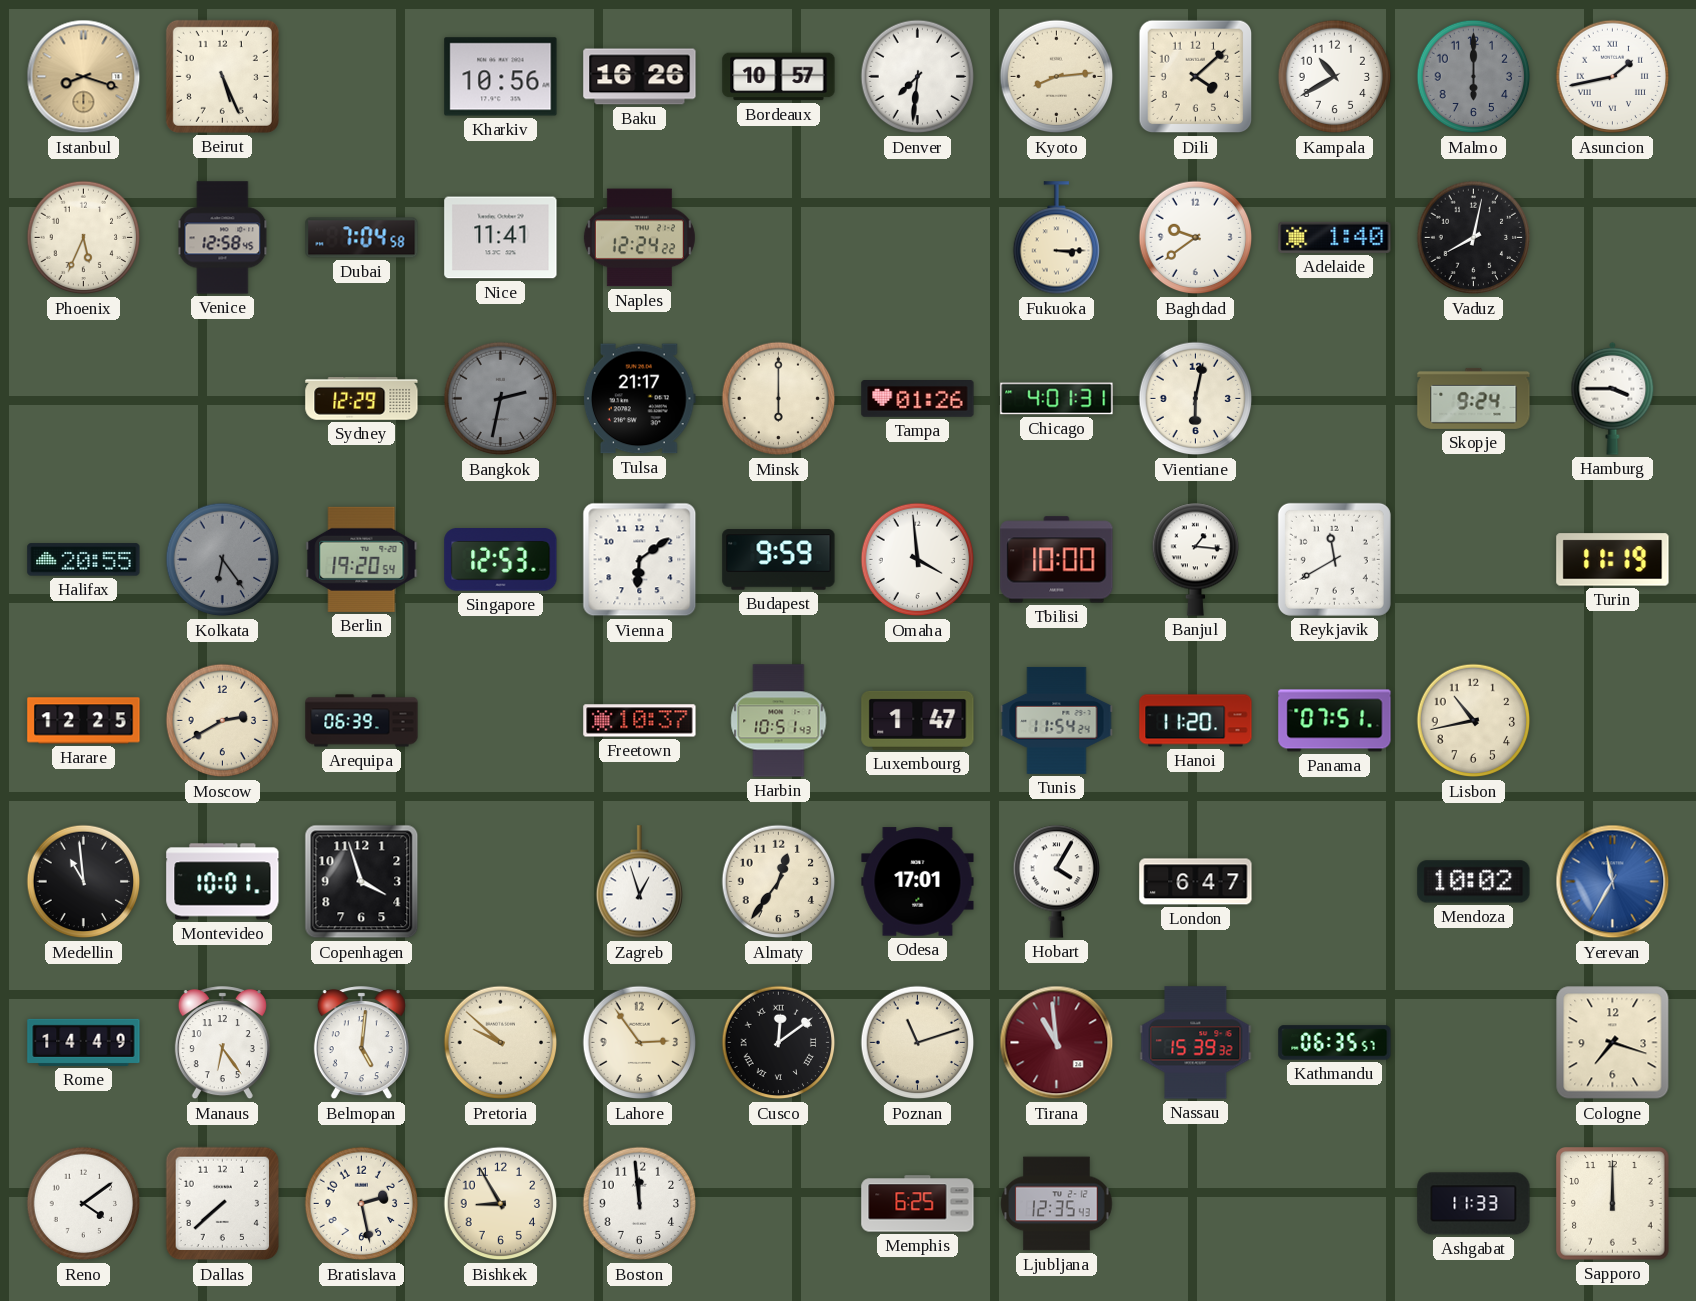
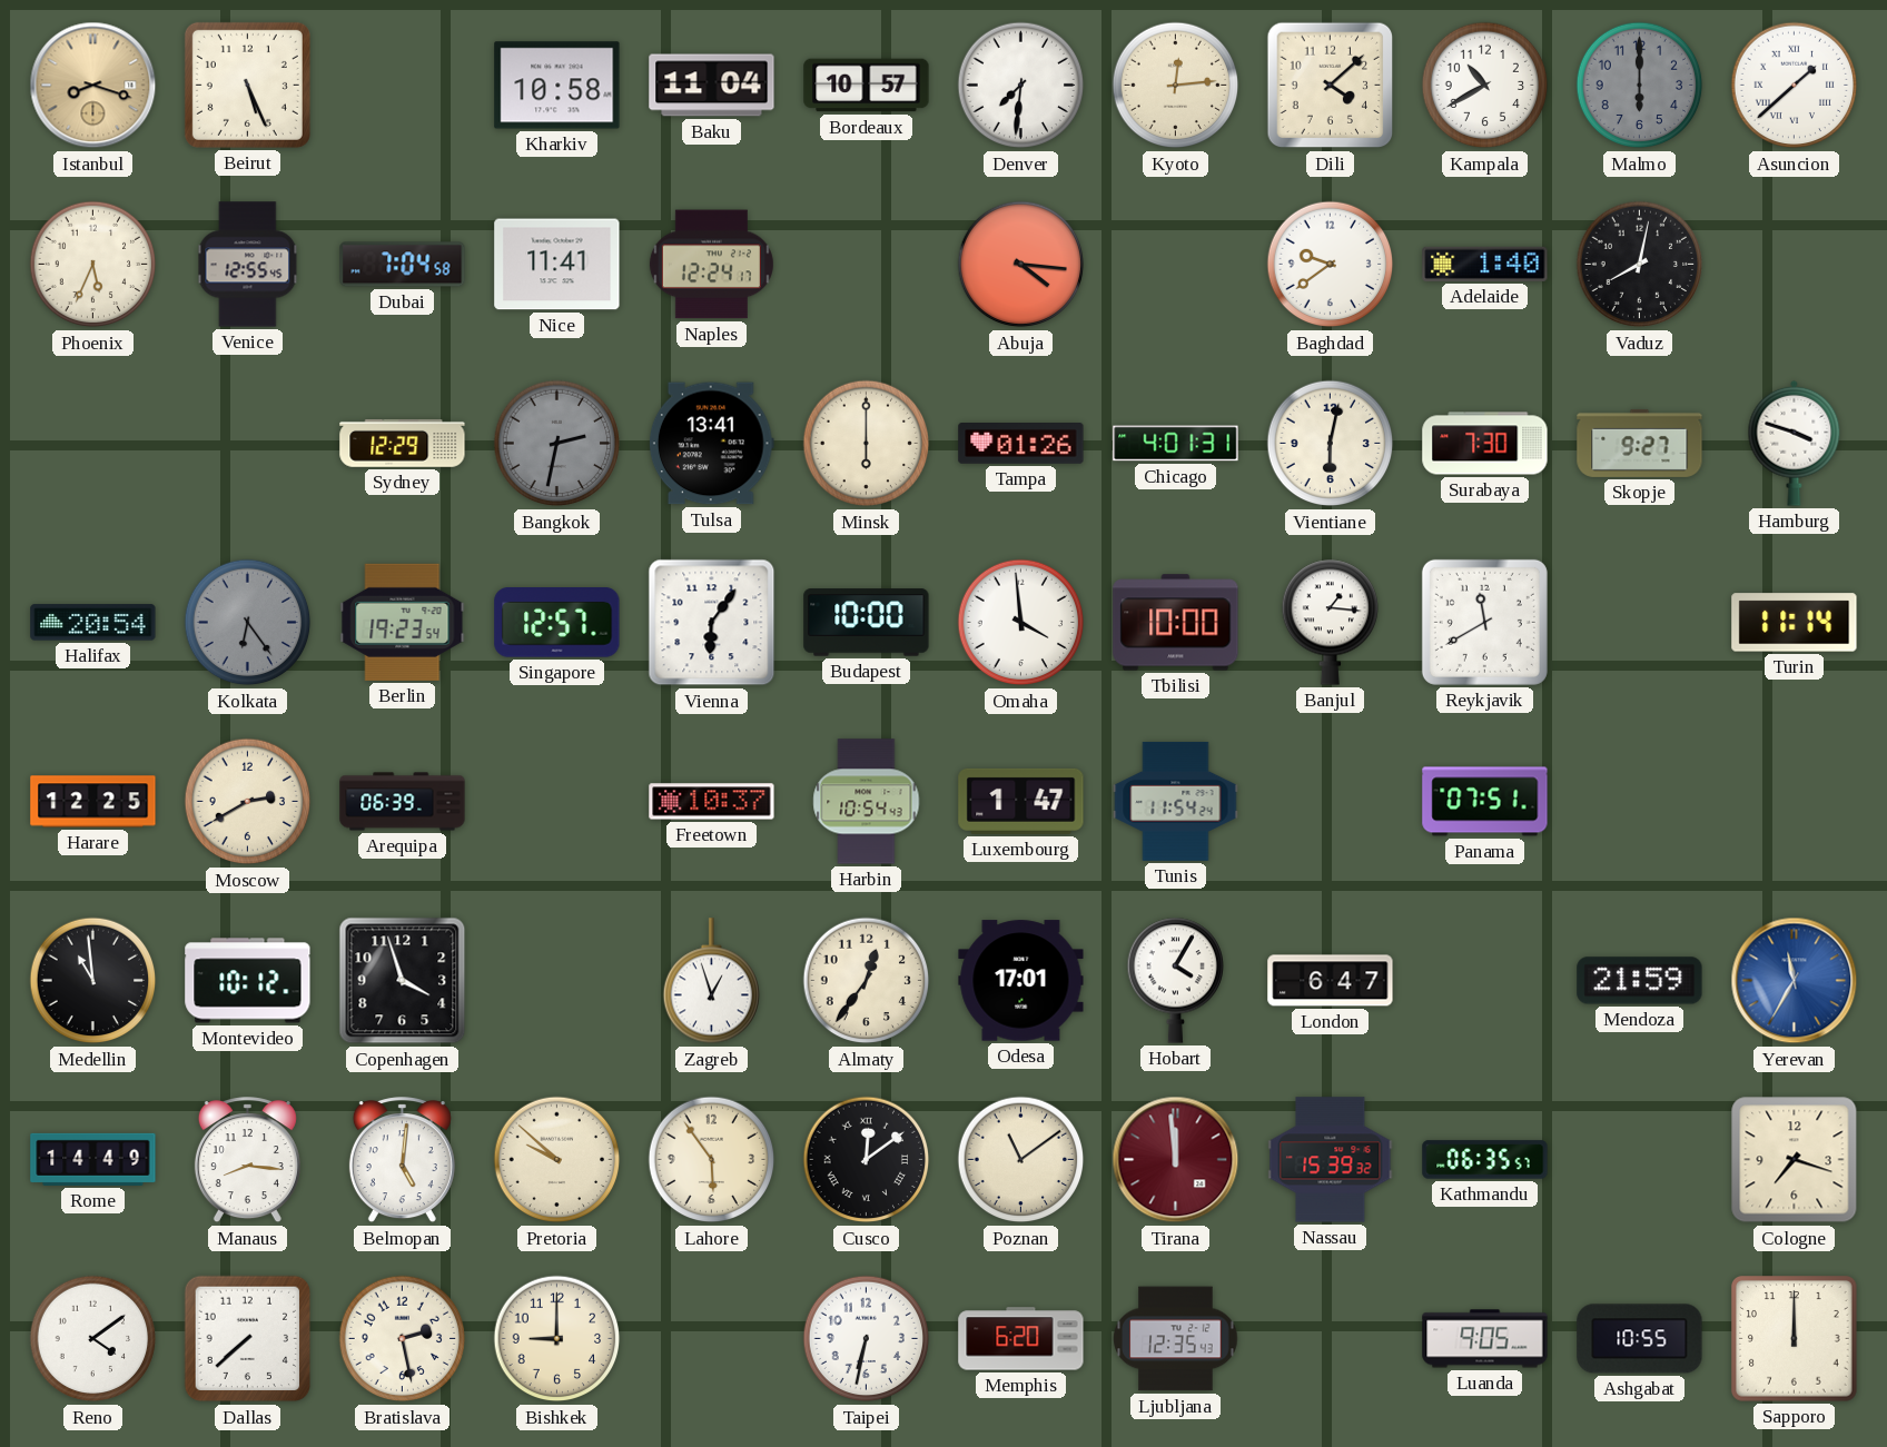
Kharkiv: 10:56 -> 10:58 (557, 86)
Baku: 16:26 -> 11:04 (712, 86)
Kyoto: 8:14 -> 12:14 (1176, 86)
Asuncion: 1:43 -> 1:38 (1795, 86)
Venice: 12:58 -> 12:55 (248, 265)
Naples: 12:24:22 -> 12:24:17 (711, 265)
Abuja: none -> 4:16 (1021, 265)
Fukuoka: 3:15 -> none (1056, 238)
Tulsa: 21:17 -> 13:41 (711, 444)
Surabaya: none -> 7:30 (1485, 444)
Skopje: 9:24 -> 9:27 (1640, 443)
Hamburg: 3:45 -> 3:48 (1795, 443)
Halifax: 20:55 -> 20:54 (93, 623)
Berlin: 19:20 -> 19:23 (403, 622)
Singapore: 12:53 -> 12:57 (557, 623)
Vienna: 6:09 -> 6:06 (712, 623)
Budapest: 9:59 -> 10:00 (867, 623)
Turin: 11:19 -> 11:14 (1795, 623)
Harbin: 10:51 -> 10:54 (867, 802)
Hanoi: 11:20 -> none (1196, 721)
Lisbon: 10:43 -> none (1474, 721)
Montevideo: 10:01 -> 10:12 (248, 981)
Mendoza: 10:02 -> 21:59 (1640, 981)
Manaus: 6:24 -> 8:16 (247, 1160)
Lahore: 2:54 -> 5:54 (712, 1160)
Poznan: 11:12 -> 11:09 (1021, 1160)
Tirana: 10:59 -> 11:59 (1176, 1160)
Bishkek: 8:55 -> 9:00 (557, 1339)
Boston: 11:59 -> none (640, 1204)
Taipei: none -> 6:32 (867, 1339)
Memphis: 6:25 -> 6:20 (1021, 1339)
Luanda: none -> 9:05 (1485, 1339)
Ashgabat: 11:33 -> 10:55 (1640, 1339)
